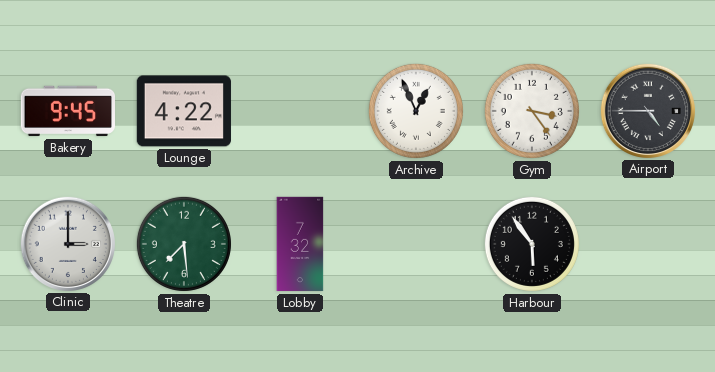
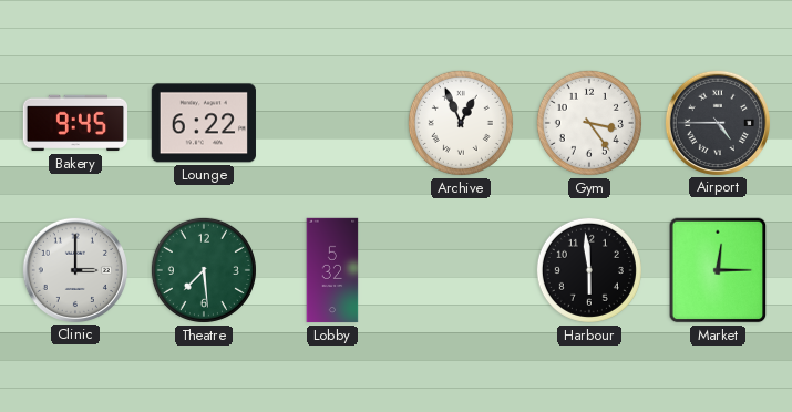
Lounge: 4:22 -> 6:22 (203, 123)
Lobby: 7:32 -> 5:32 (332, 270)
Harbour: 5:54 -> 5:59 (589, 270)
Market: none -> 12:15 (718, 270)
